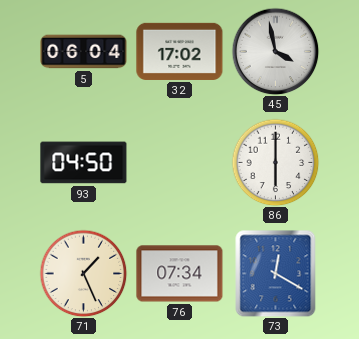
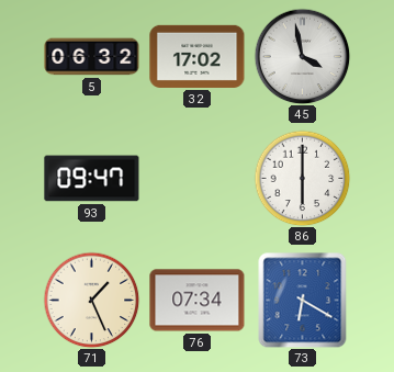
5: 06:04 -> 06:32 (92, 57)
93: 04:50 -> 09:47 (92, 179)
73: 12:20 -> 6:20 (303, 300)
